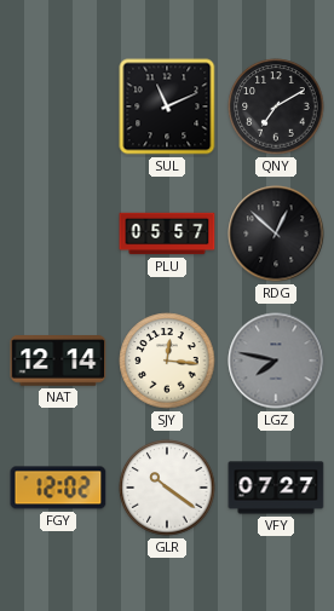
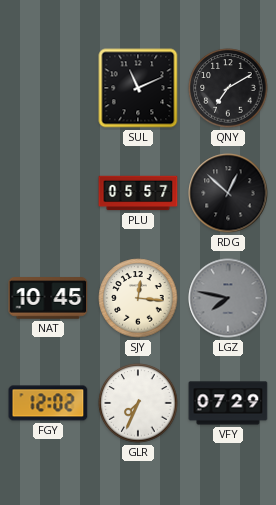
NAT: 12:14 -> 10:45 (48, 298)
GLR: 10:21 -> 7:34 (138, 403)
VFY: 07:27 -> 07:29 (228, 403)
